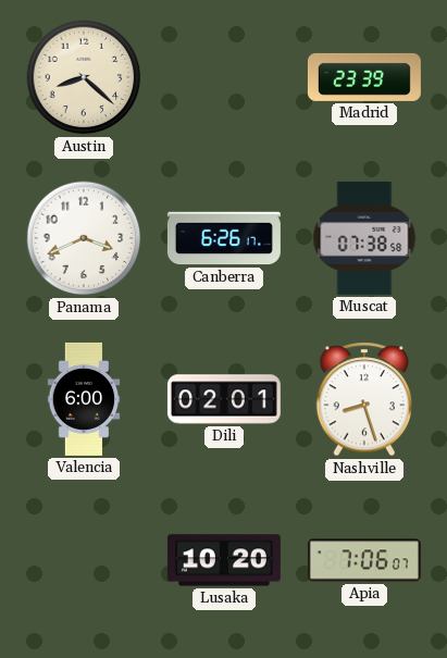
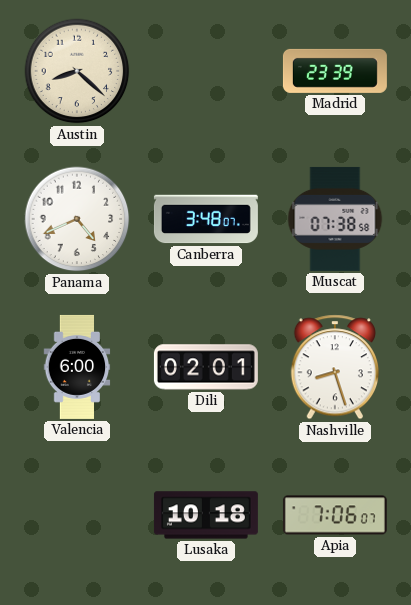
Panama: 3:41 -> 4:41 (77, 219)
Canberra: 6:26 -> 3:48 (206, 219)
Lusaka: 10:20 -> 10:18 (206, 515)
